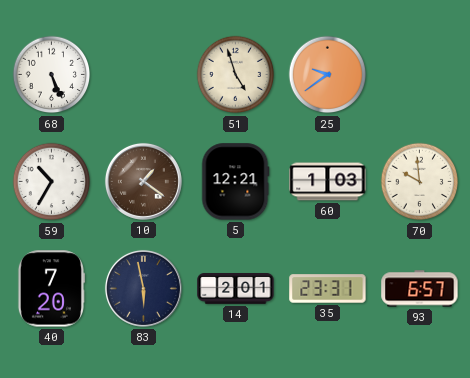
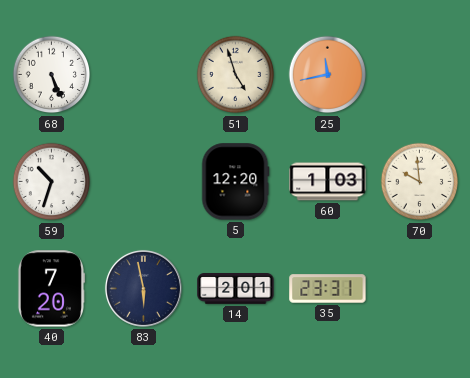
25: 9:39 -> 11:43 (328, 75)
59: 10:35 -> 10:33 (52, 182)
10: 1:21 -> none (143, 181)
5: 12:21 -> 12:20 (236, 182)
93: 6:57 -> none (420, 289)
